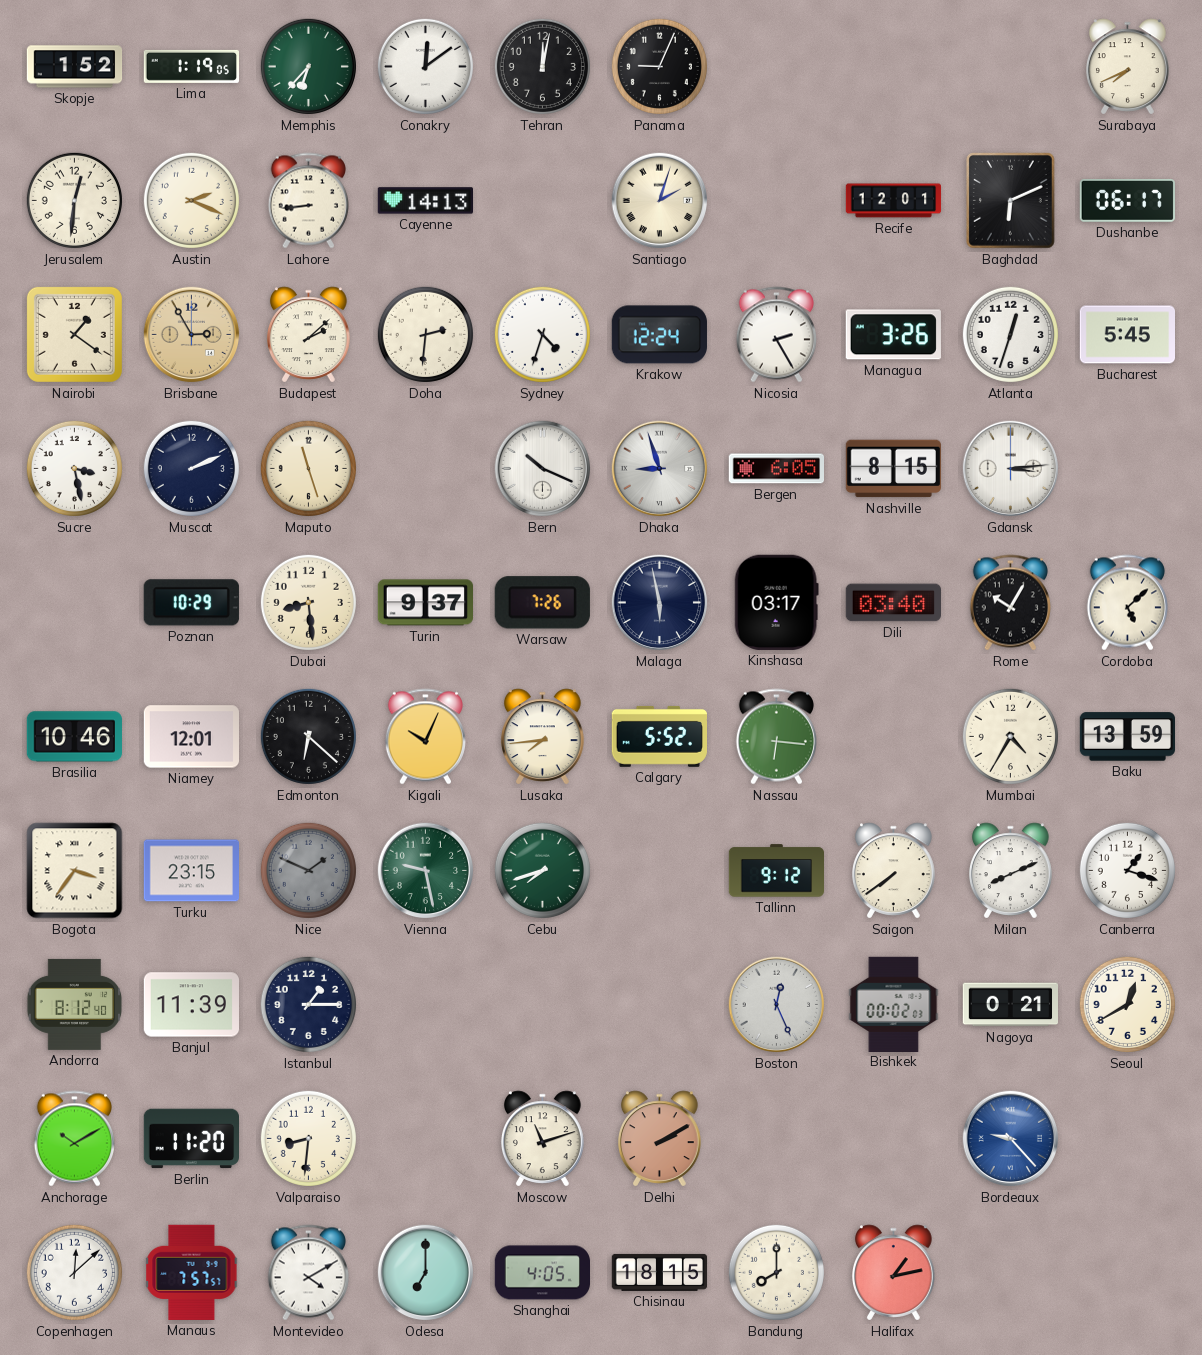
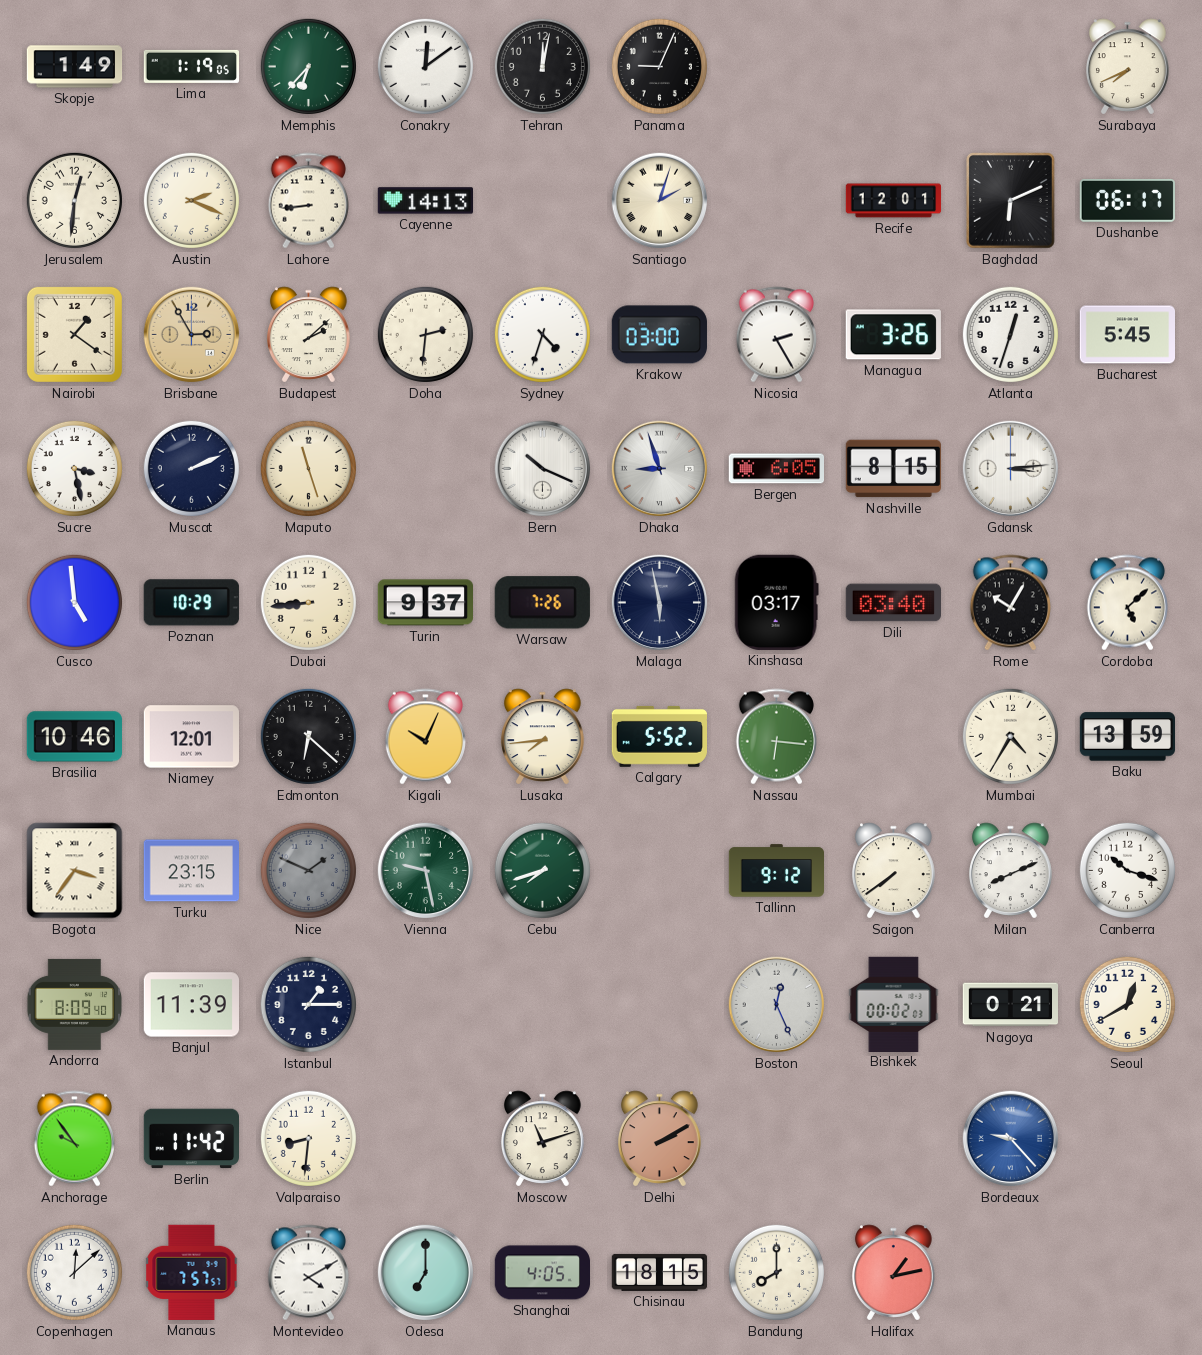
Skopje: 1:52 -> 1:49 (75, 67)
Krakow: 12:24 -> 03:00 (659, 335)
Cusco: none -> 4:59 (74, 602)
Dubai: 8:29 -> 8:44 (308, 602)
Canberra: 1:18 -> 10:18 (1127, 870)
Andorra: 8:12 -> 8:09 (75, 1004)
Anchorage: 10:10 -> 9:54 (74, 1139)
Berlin: 11:20 -> 11:42 (191, 1139)
